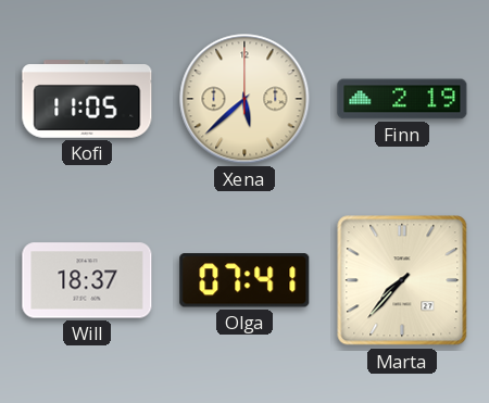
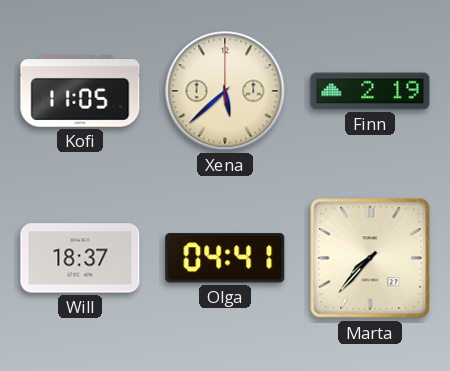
Olga: 07:41 -> 04:41 (225, 258)
